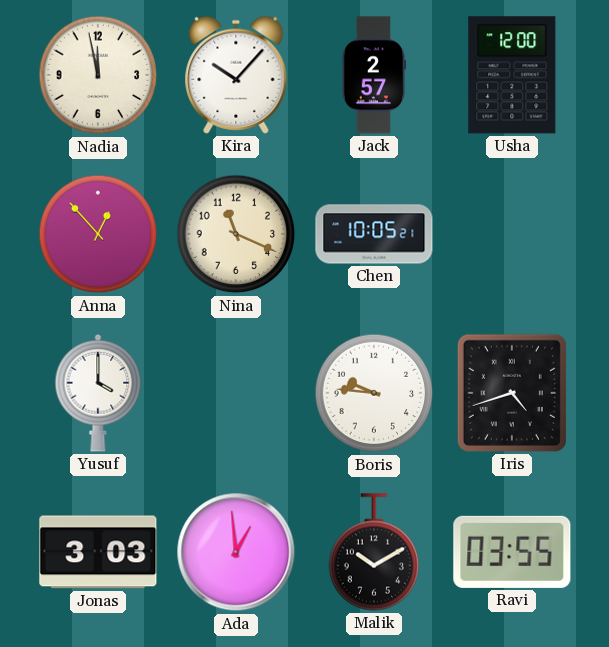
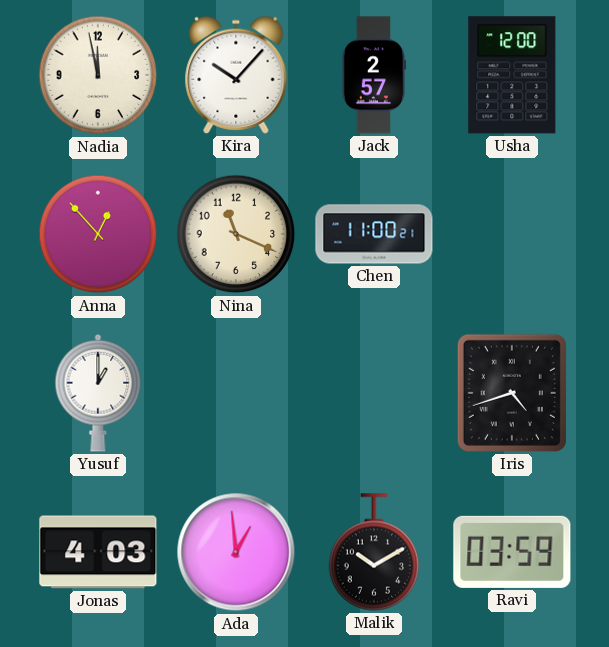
Chen: 10:05 -> 11:00 (374, 234)
Yusuf: 4:00 -> 1:00 (98, 393)
Boris: 9:46 -> none (374, 393)
Jonas: 3:03 -> 4:03 (98, 552)
Ravi: 03:55 -> 03:59 (512, 552)
